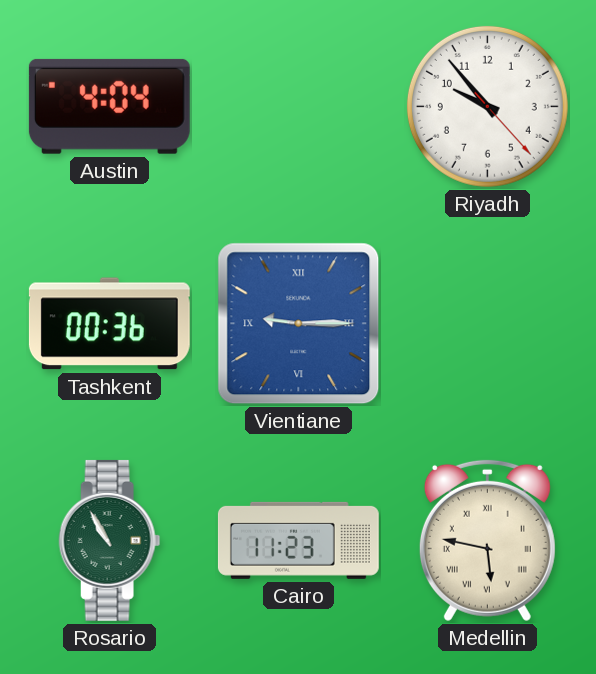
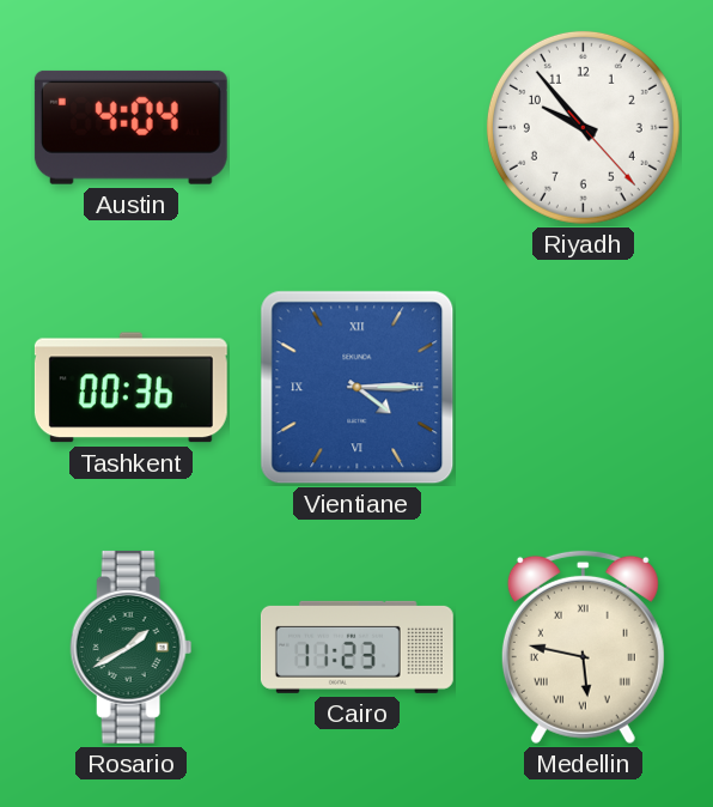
Vientiane: 9:15 -> 4:15 (358, 388)
Rosario: 10:55 -> 1:40 (132, 647)
